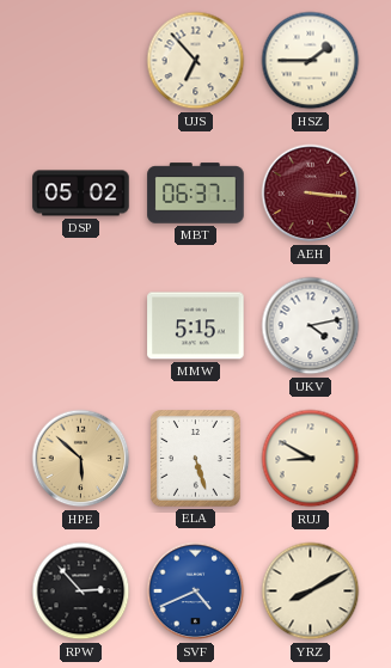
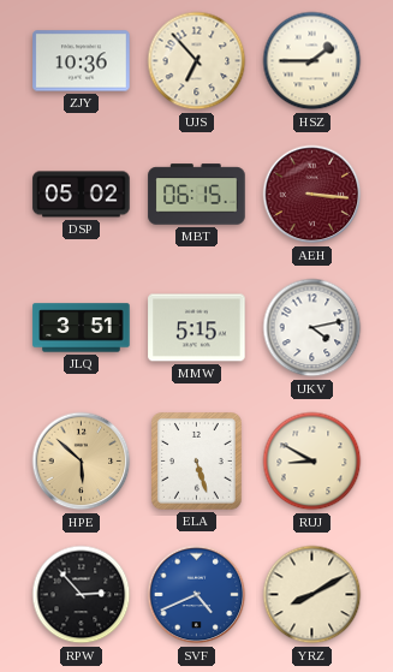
ZJY: none -> 10:36 (82, 61)
MBT: 06:37 -> 06:15 (197, 195)
JLQ: none -> 3:51 (82, 328)
